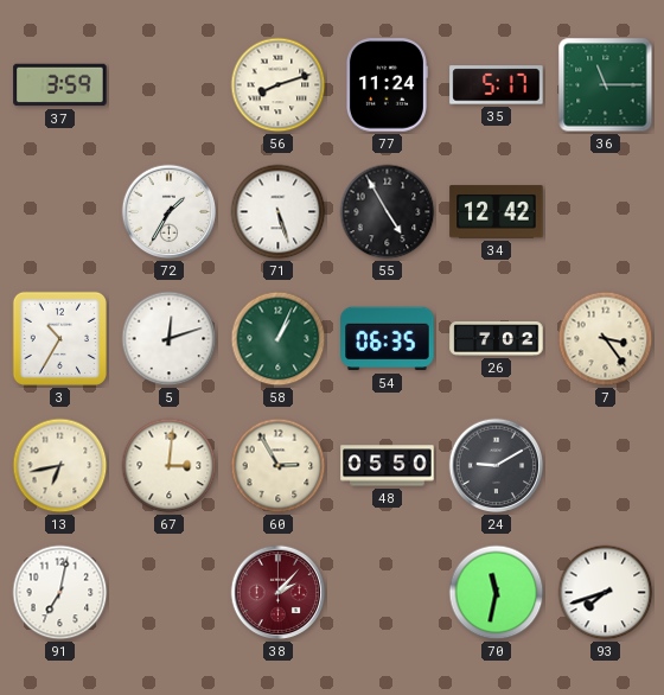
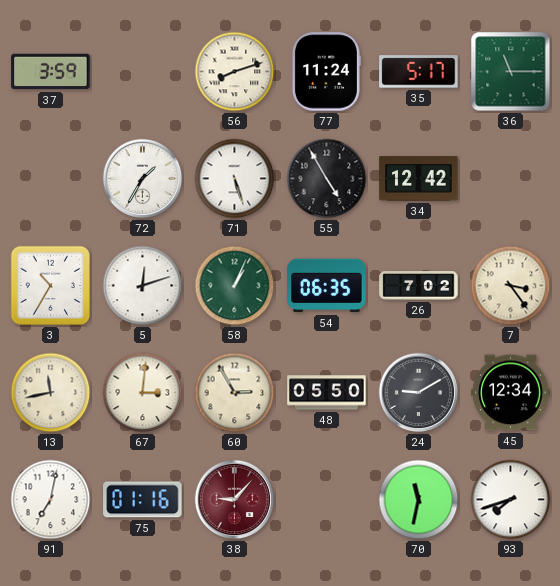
13: 6:43 -> 11:43 (51, 393)
45: none -> 12:34 (511, 393)
75: none -> 01:16 (143, 500)
38: 2:07 -> 9:07 (235, 500)
